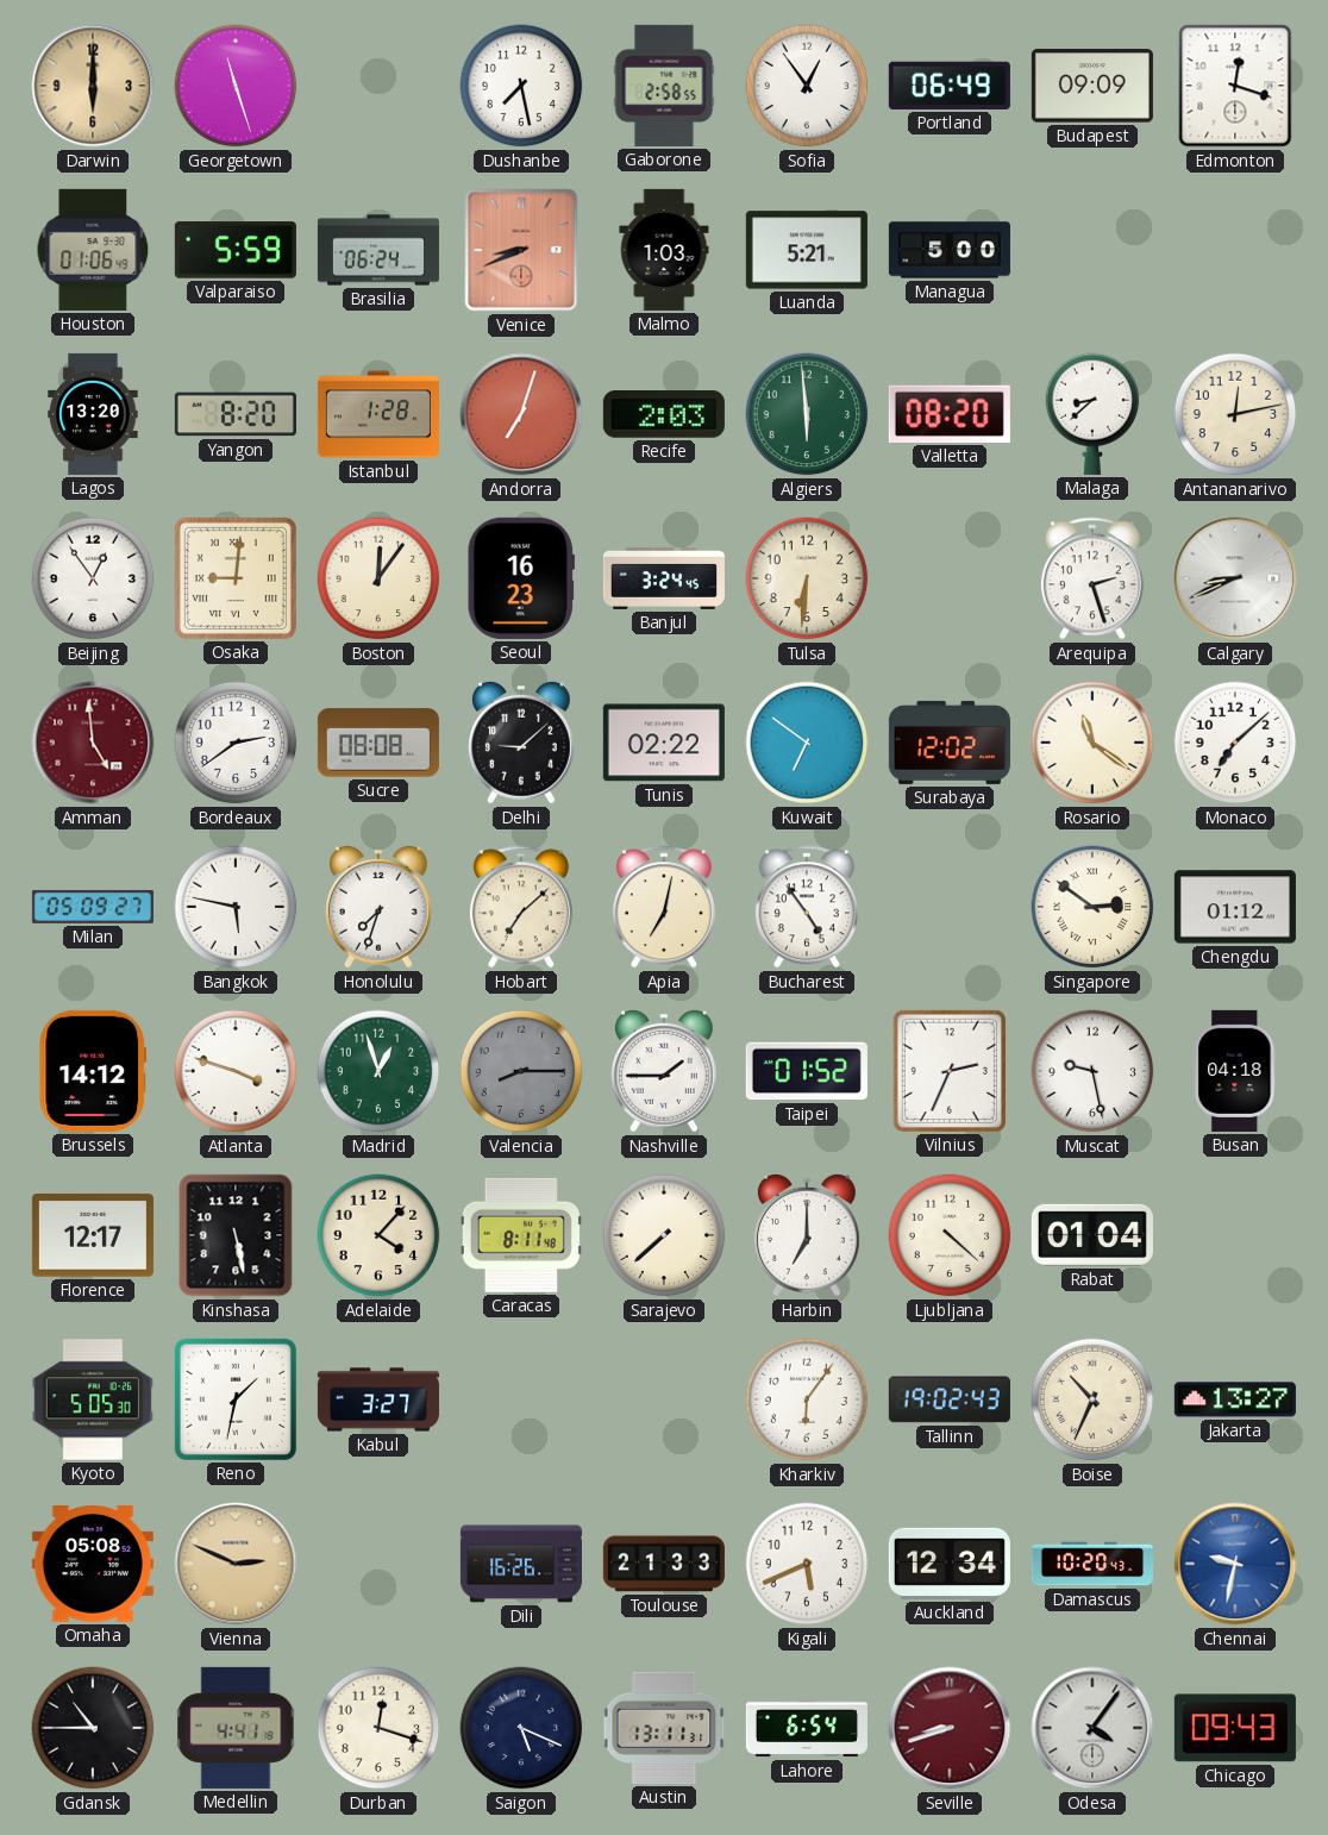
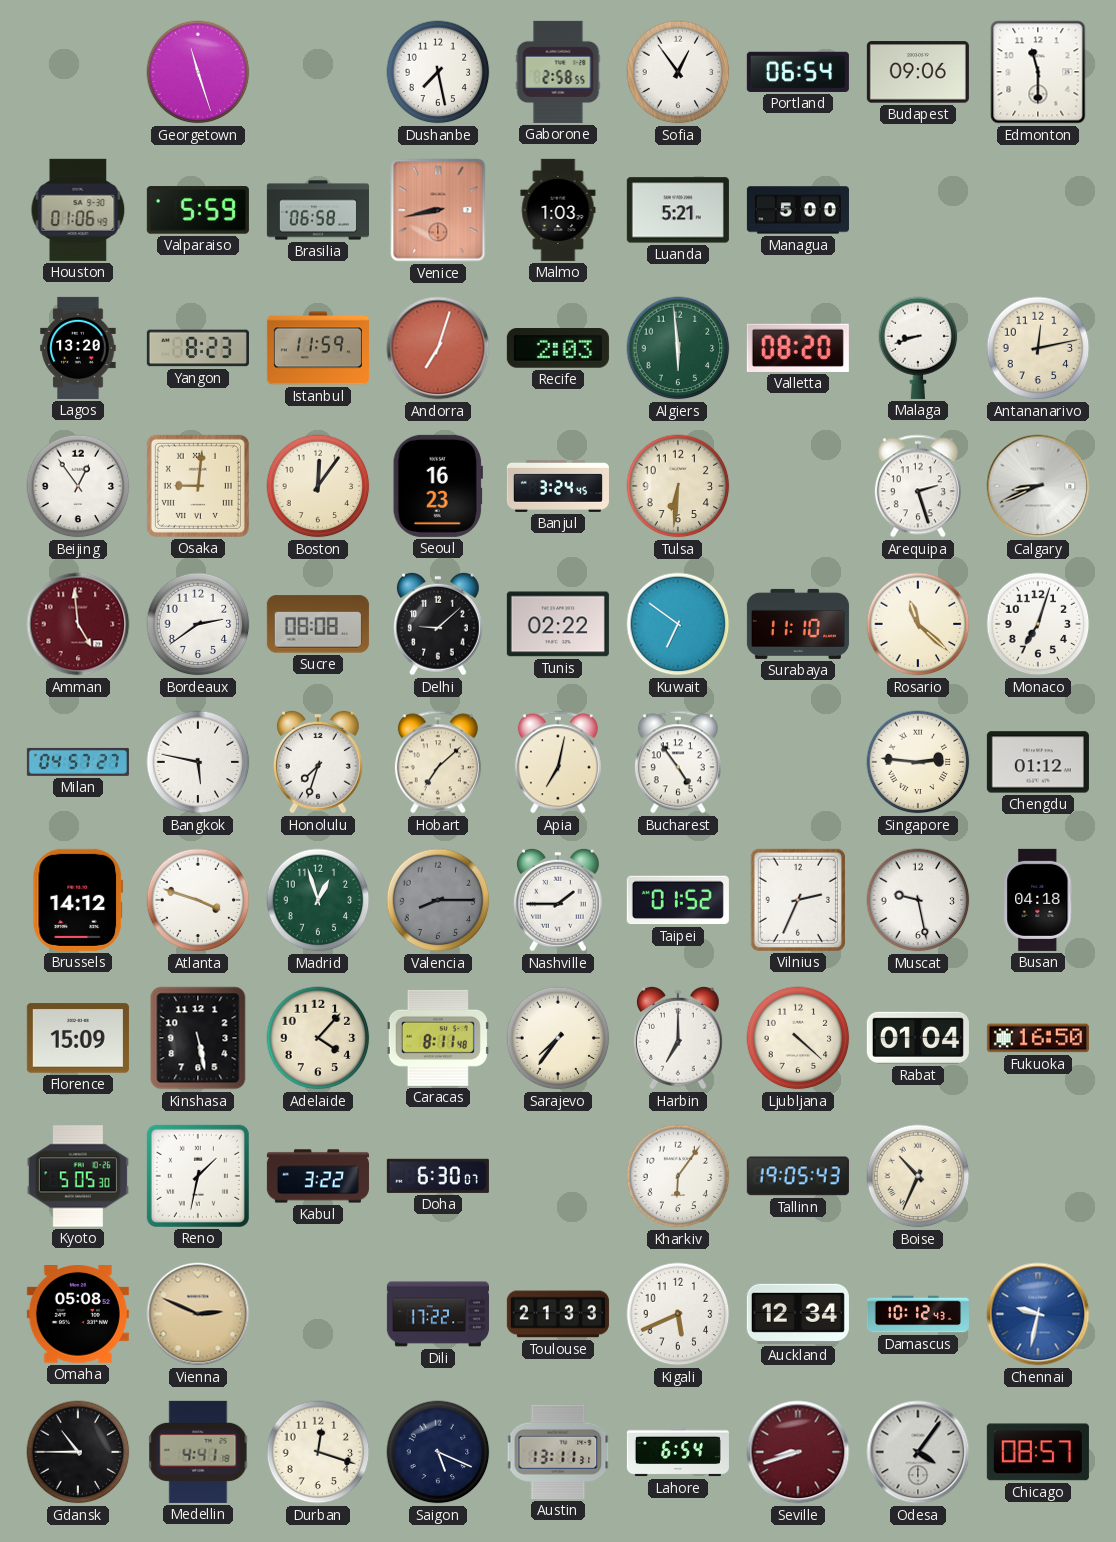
Darwin: 6:00 -> none (93, 86)
Portland: 06:49 -> 06:54 (798, 72)
Budapest: 09:09 -> 09:06 (918, 72)
Edmonton: 12:18 -> 11:30 (1038, 72)
Brasilia: 06:24 -> 06:58 (318, 210)
Venice: 8:41 -> 8:43 (438, 210)
Yangon: 8:20 -> 8:23 (198, 348)
Istanbul: 1:28 -> 11:59 (318, 348)
Malaga: 8:38 -> 8:42 (918, 348)
Surabaya: 12:02 -> 11:10 (798, 624)
Rosario: 11:21 -> 11:22 (918, 624)
Monaco: 7:08 -> 7:03 (1038, 624)
Milan: 05:09 -> 04:57 (78, 762)
Singapore: 2:51 -> 2:46 (918, 762)
Florence: 12:17 -> 15:09 (78, 1038)
Sarajevo: 7:38 -> 7:36 (558, 1038)
Fukuoka: none -> 16:50 (1038, 1038)
Kabul: 3:27 -> 3:22 (318, 1176)
Doha: none -> 6:30 (438, 1176)
Tallinn: 19:02 -> 19:05 (798, 1176)
Jakarta: 13:27 -> none (1235, 1399)
Dili: 16:26 -> 17:22 (438, 1314)
Damascus: 10:20 -> 10:12 (918, 1314)
Chicago: 09:43 -> 08:57 (1038, 1452)
